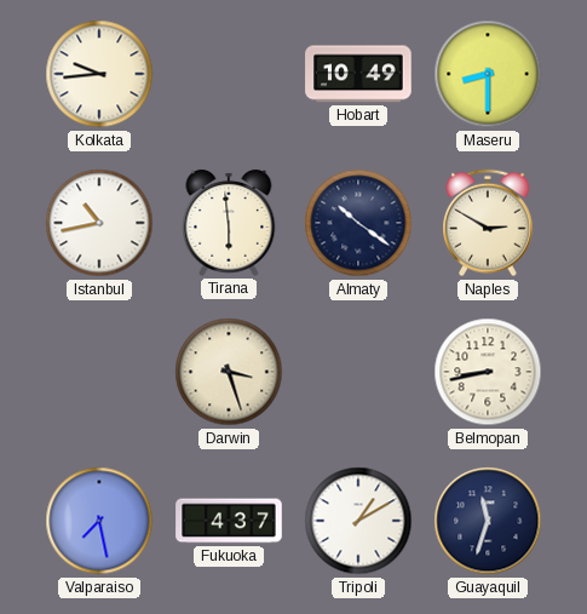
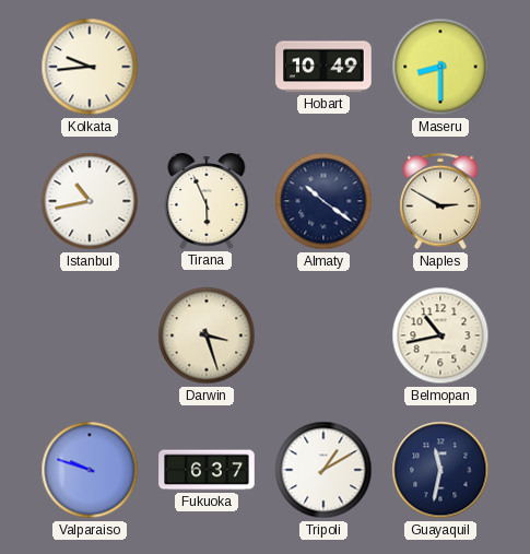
Tirana: 5:59 -> 5:56 (207, 201)
Belmopan: 8:43 -> 10:43 (440, 335)
Valparaiso: 7:28 -> 9:48 (90, 470)
Fukuoka: 4:37 -> 6:37 (207, 470)
Guayaquil: 11:33 -> 11:32 (440, 470)
